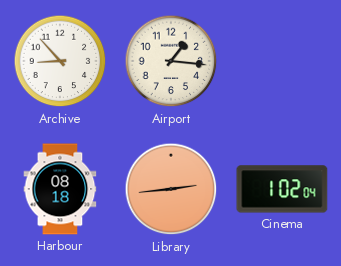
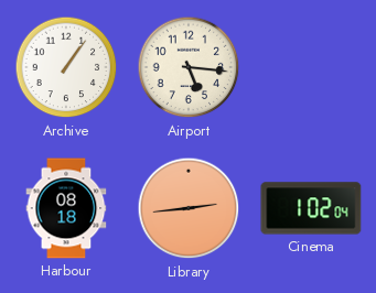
Archive: 8:53 -> 1:06 (66, 67)
Airport: 1:16 -> 5:16 (189, 67)
